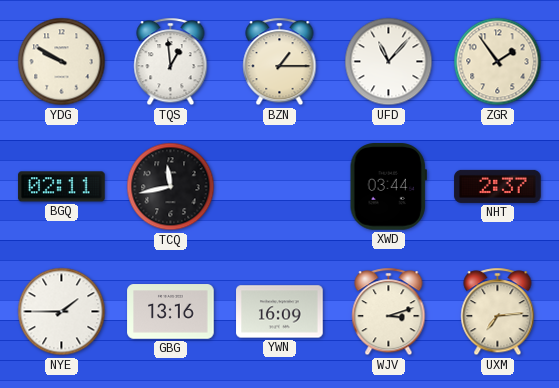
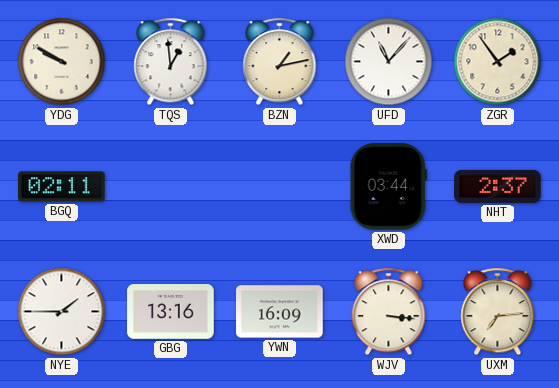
BZN: 1:15 -> 1:13 (280, 62)
TCQ: 11:43 -> none (171, 187)
WJV: 3:12 -> 3:16 (389, 312)
